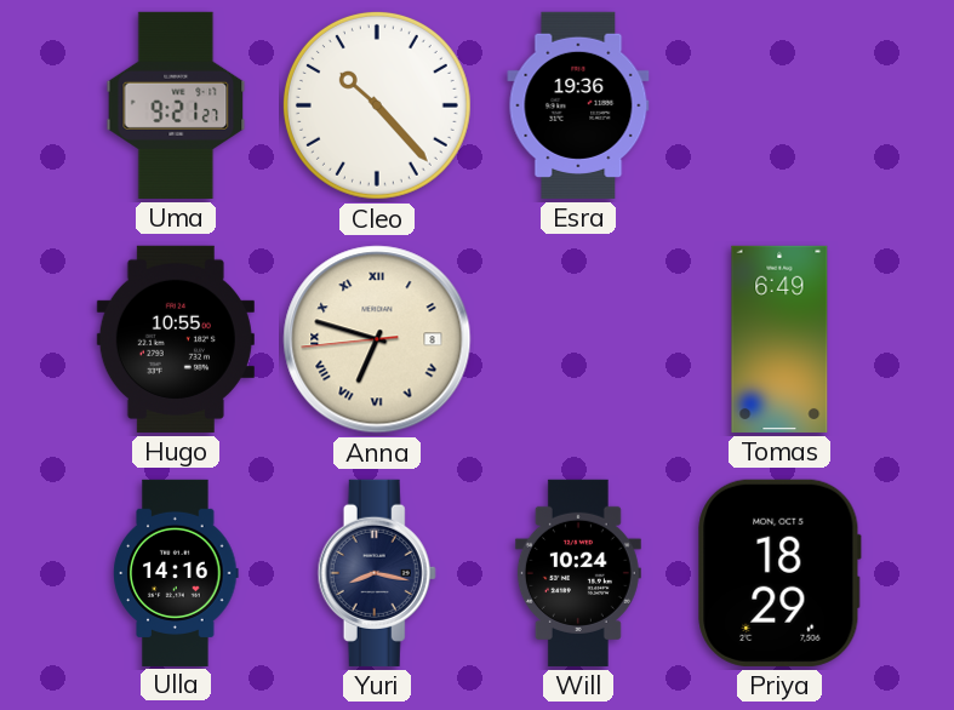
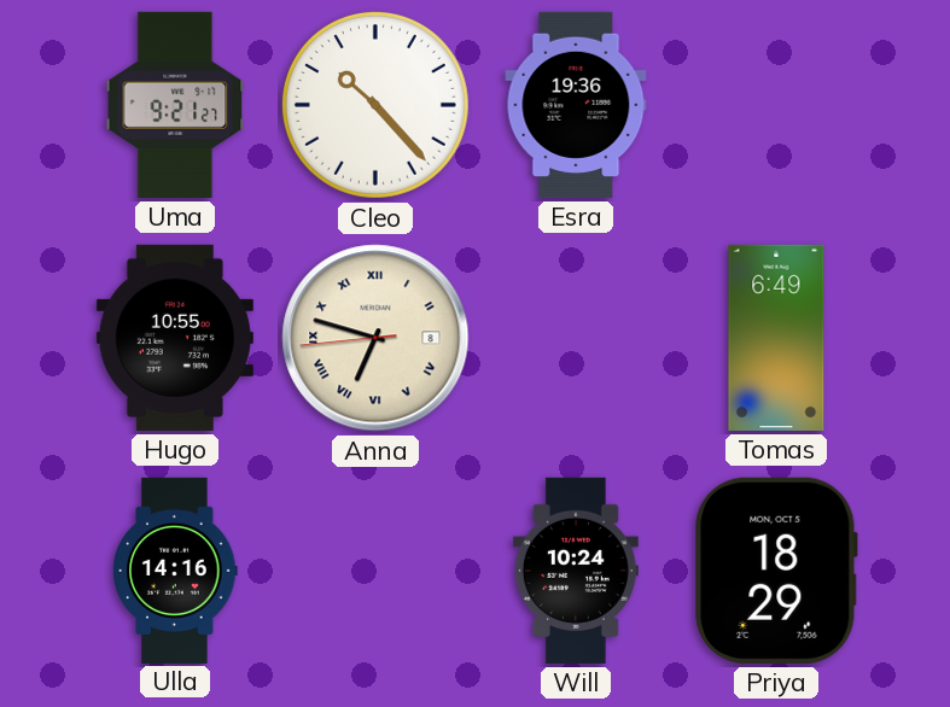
Yuri: 8:17 -> none (377, 573)
